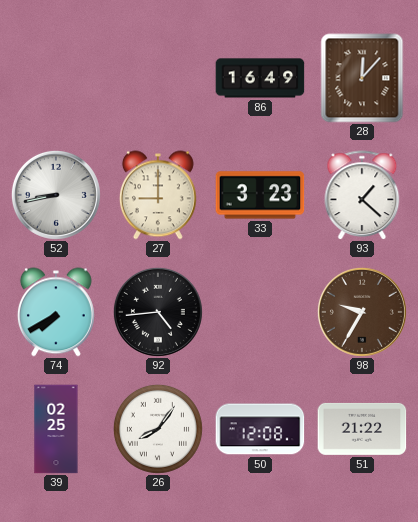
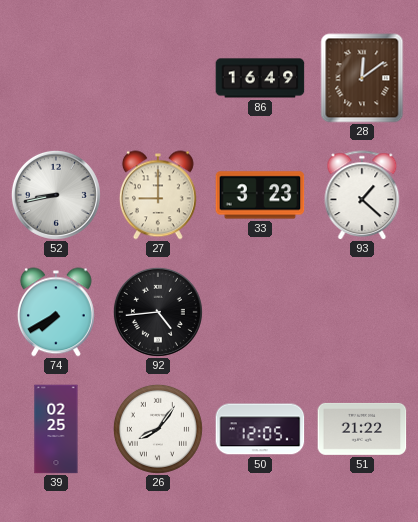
28: 12:07 -> 12:09 (362, 78)
98: 9:35 -> none (362, 312)
50: 12:08 -> 12:05 (260, 429)
